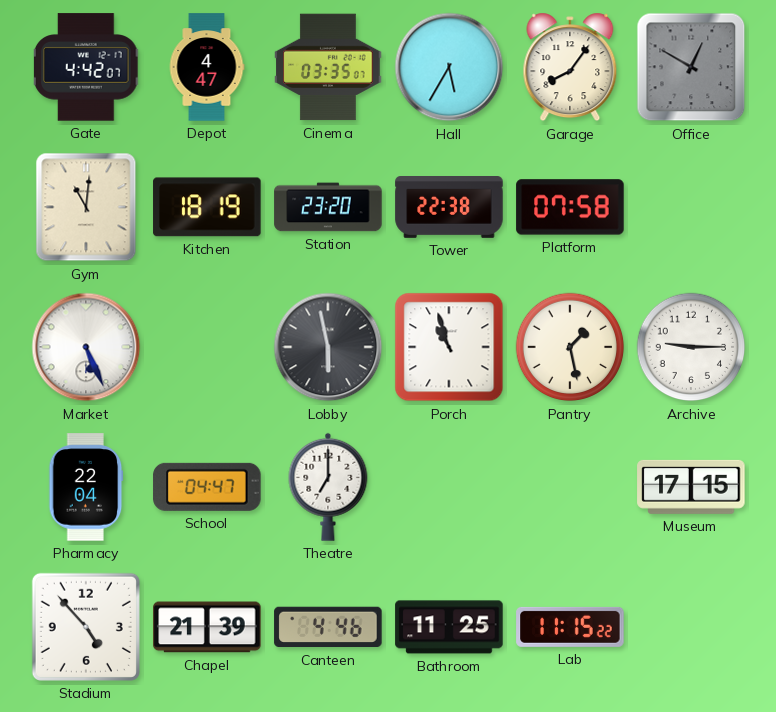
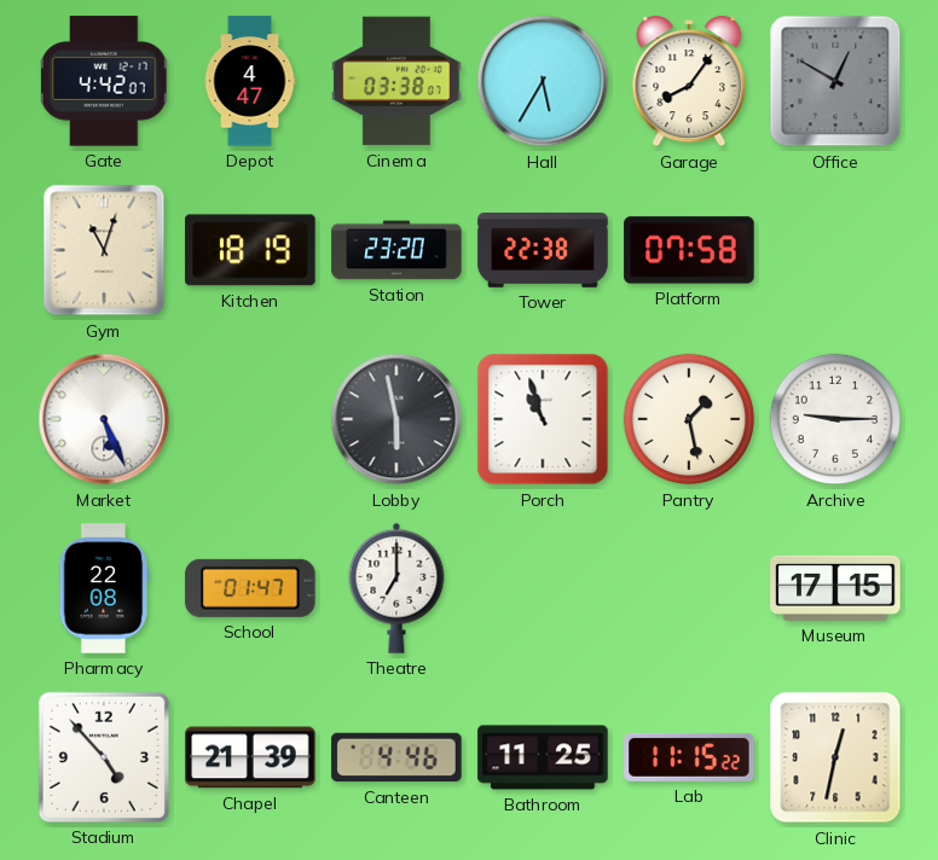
Cinema: 03:35 -> 03:38 (396, 81)
Gym: 11:01 -> 11:03 (104, 250)
Pharmacy: 22:04 -> 22:08 (104, 588)
School: 04:47 -> 01:47 (250, 588)
Clinic: none -> 12:32 (835, 757)
